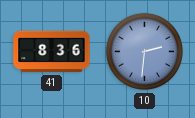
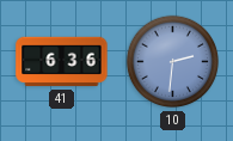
41: 8:36 -> 6:36 (62, 62)
